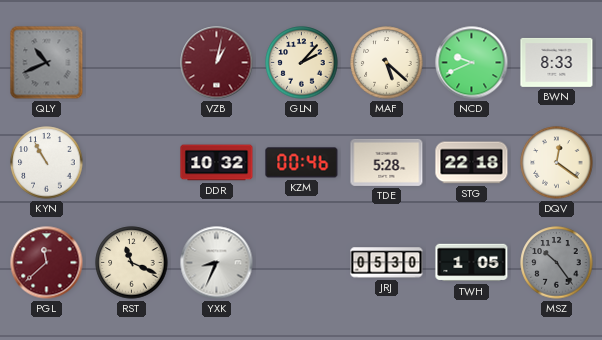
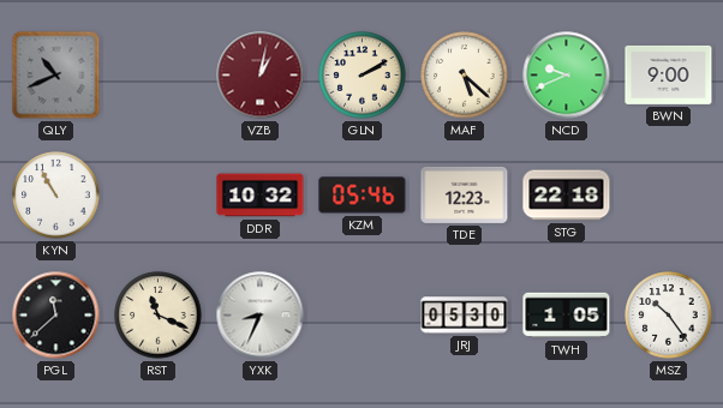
GLN: 2:07 -> 2:10 (363, 76)
BWN: 8:33 -> 9:00 (669, 74)
KZM: 00:46 -> 05:46 (363, 196)
TDE: 5:28 -> 12:23 (465, 194)
DQV: 12:21 -> none (557, 163)
PGL dial: burgundy -> black (56, 316)
MSZ dial: grey -> white (669, 316)
